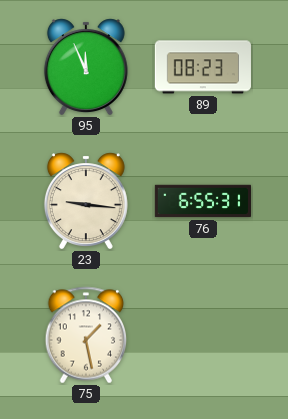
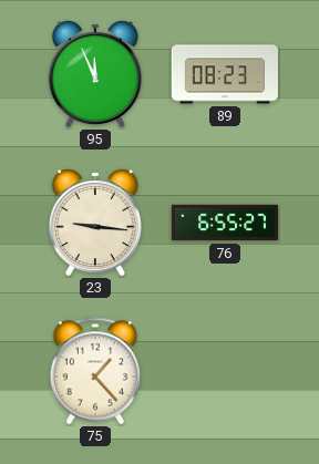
76: 6:55:31 -> 6:55:27 (224, 223)
75: 1:28 -> 1:23 (95, 371)
